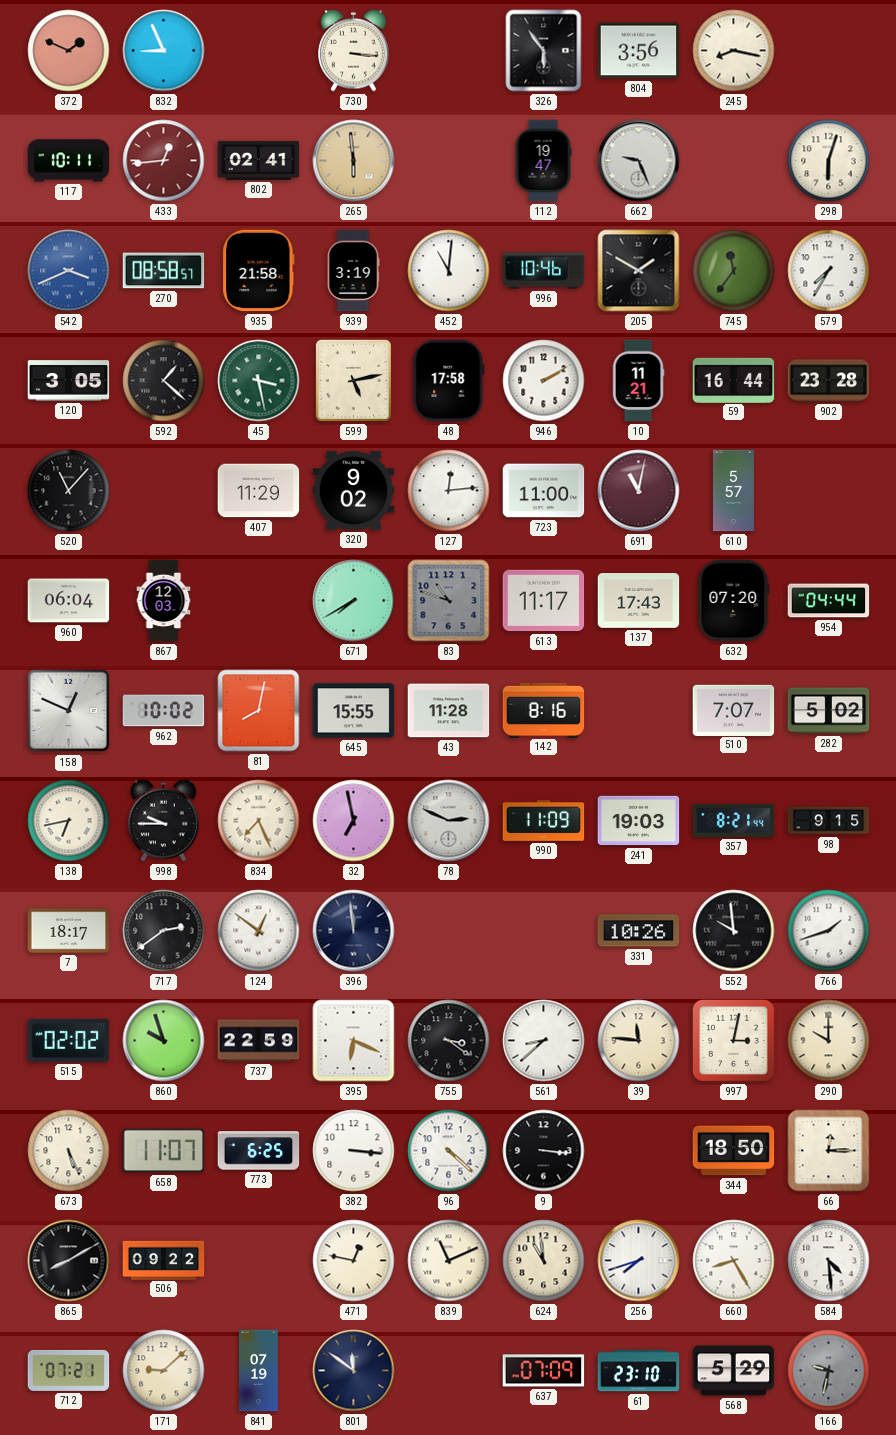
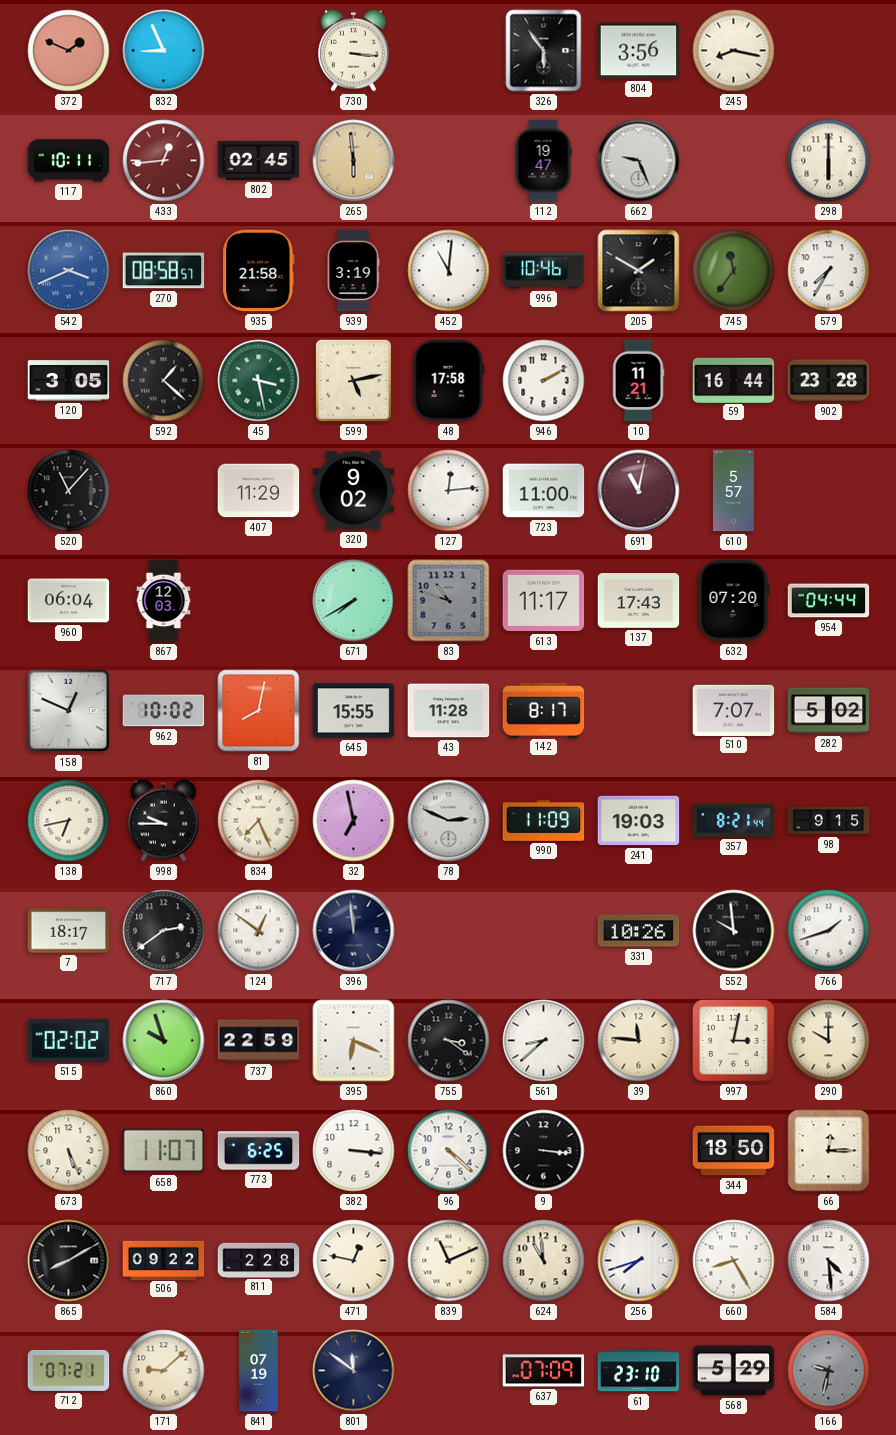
802: 02:41 -> 02:45 (259, 160)
298: 6:03 -> 6:00 (829, 161)
142: 8:16 -> 8:17 (544, 710)
811: none -> 2:28 (259, 1260)
